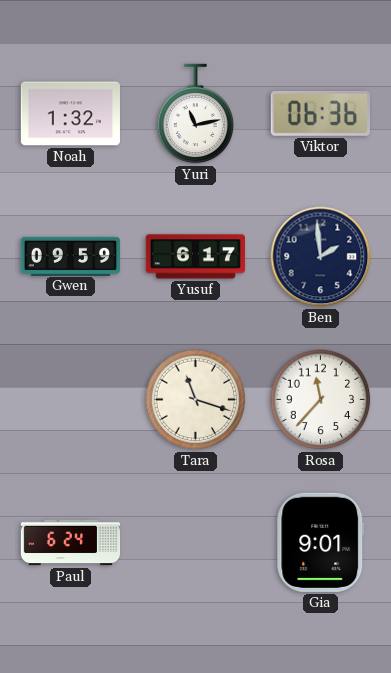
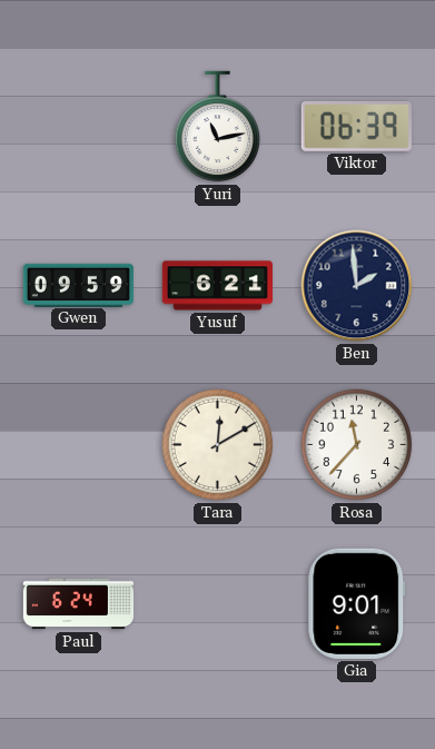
Noah: 1:32 -> none (70, 114)
Viktor: 06:36 -> 06:39 (356, 126)
Yusuf: 6:17 -> 6:21 (217, 286)
Tara: 11:18 -> 12:10 (218, 445)
